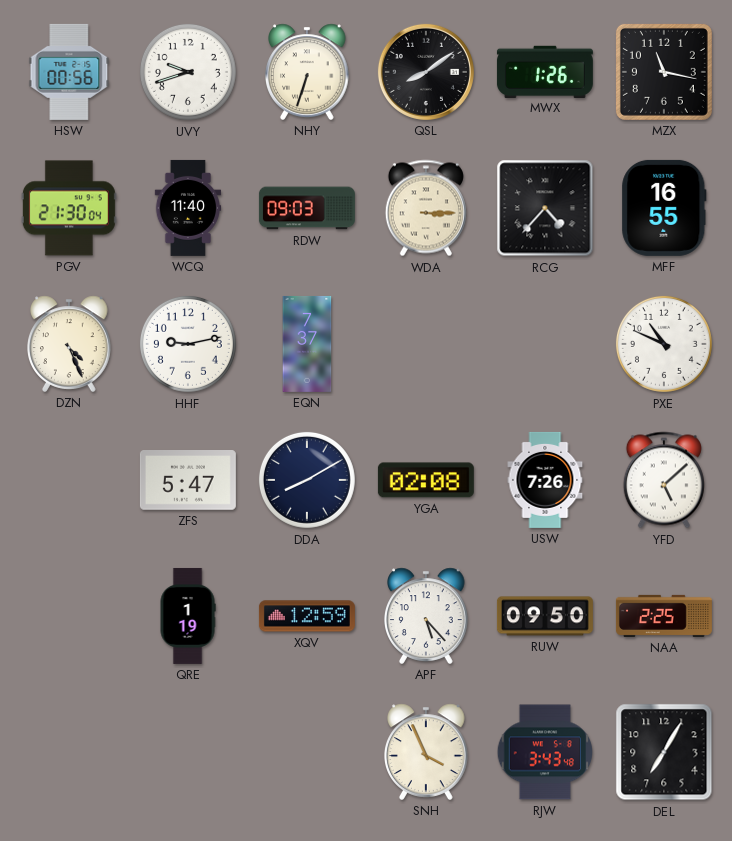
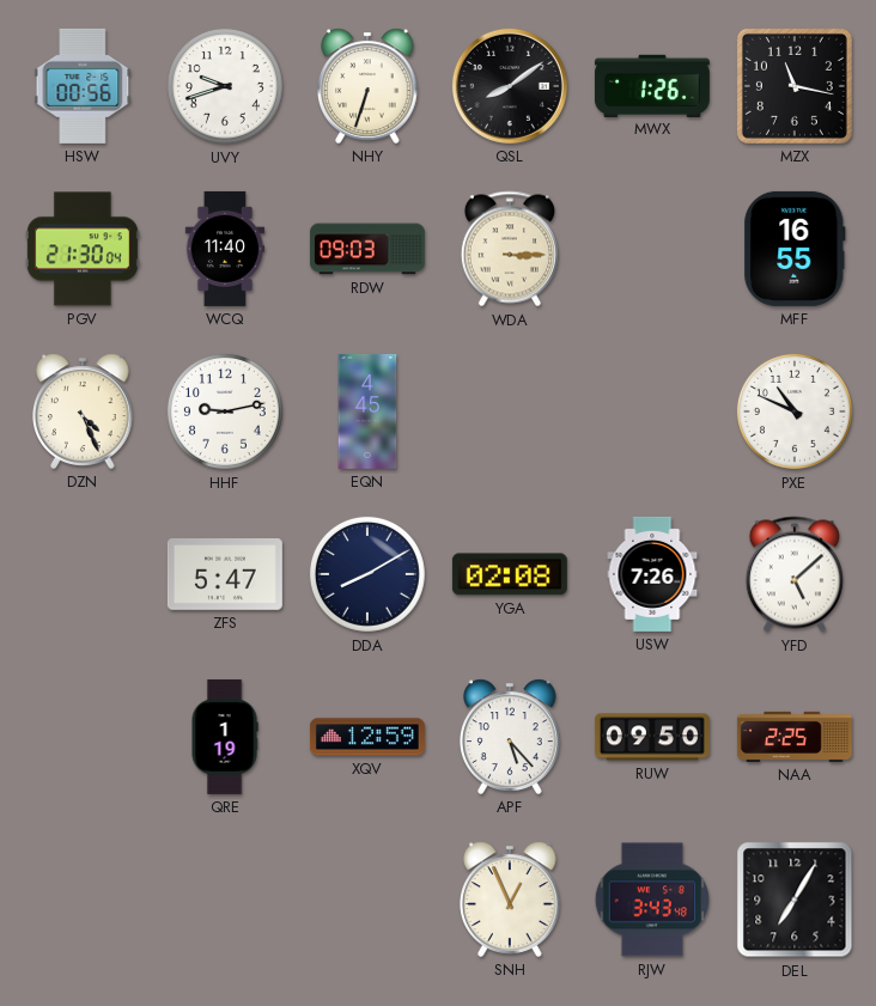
RCG: 4:37 -> none (545, 208)
EQN: 7:37 -> 4:45 (367, 411)
SNH: 3:56 -> 12:56 (511, 900)
